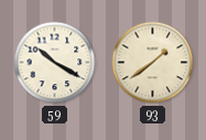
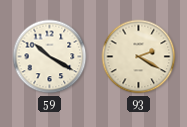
93: 1:39 -> 2:20 (139, 57)
